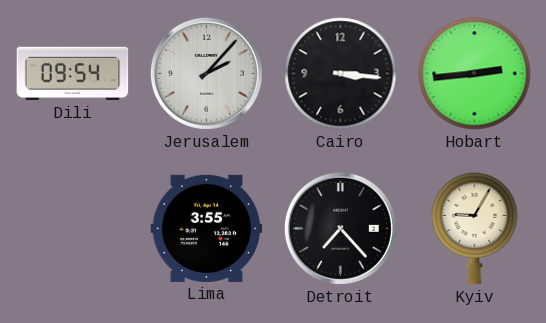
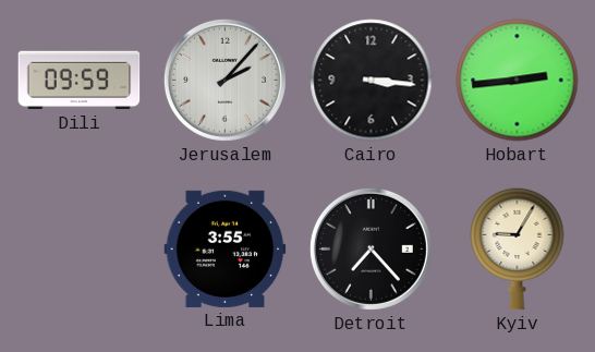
Dili: 09:54 -> 09:59 (80, 81)
